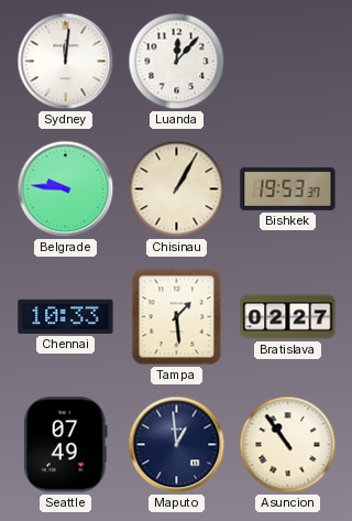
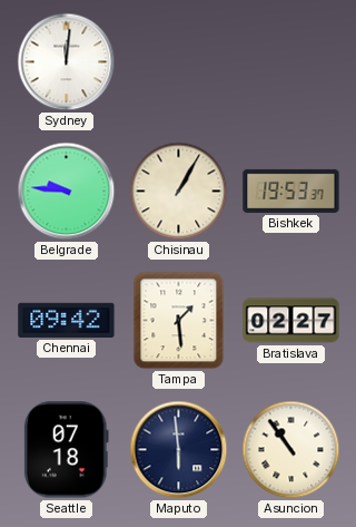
Luanda: 12:07 -> none (177, 62)
Chennai: 10:33 -> 09:42 (67, 320)
Seattle: 07:49 -> 07:18 (66, 450)
Maputo: 12:59 -> 5:59 (179, 450)
